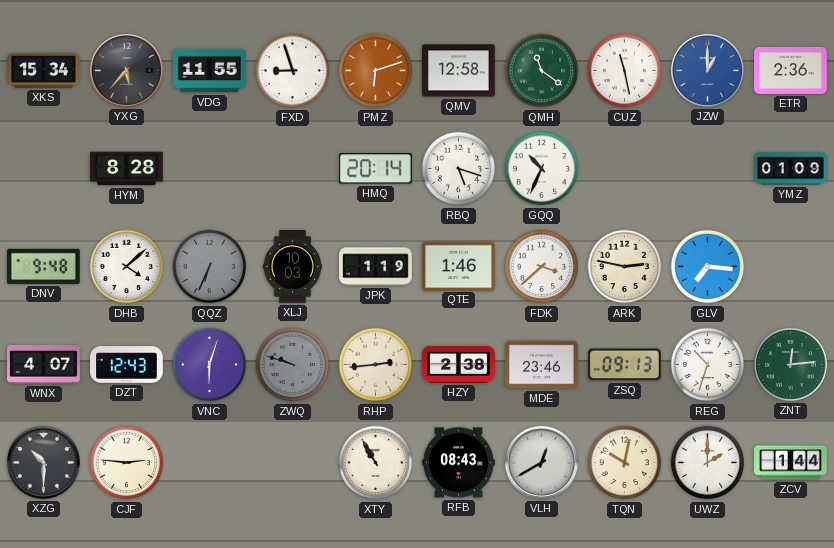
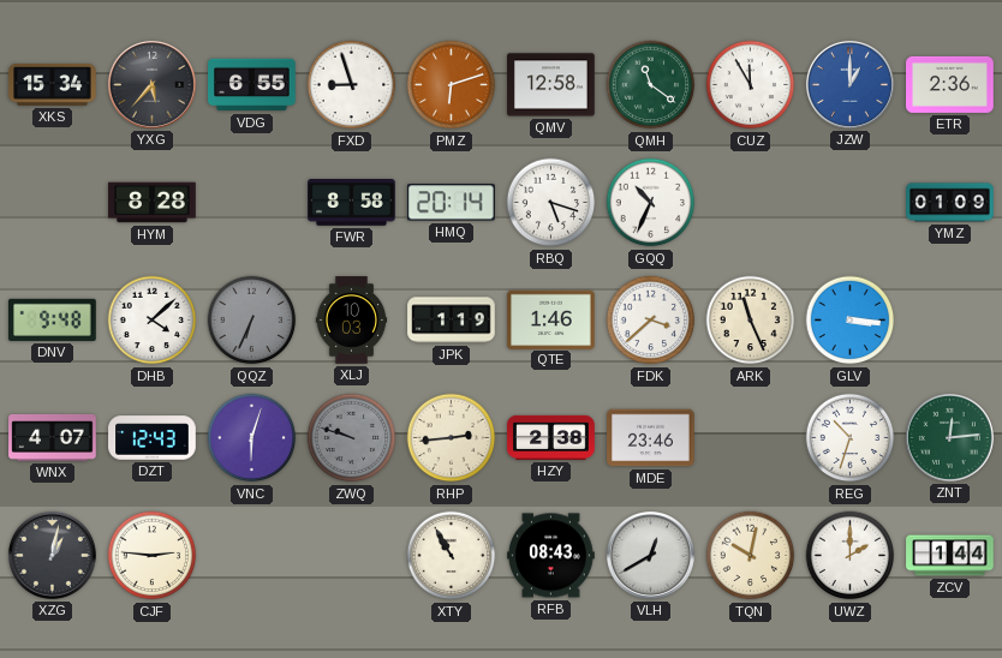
VDG: 11:55 -> 6:55 (252, 85)
CUZ: 11:28 -> 11:55 (751, 85)
FWR: none -> 8:58 (352, 203)
ARK: 2:47 -> 11:26 (751, 321)
GLV: 7:16 -> 3:16 (851, 321)
ZSQ: 09:13 -> none (625, 365)
XZG: 10:30 -> 1:02 (52, 555)
